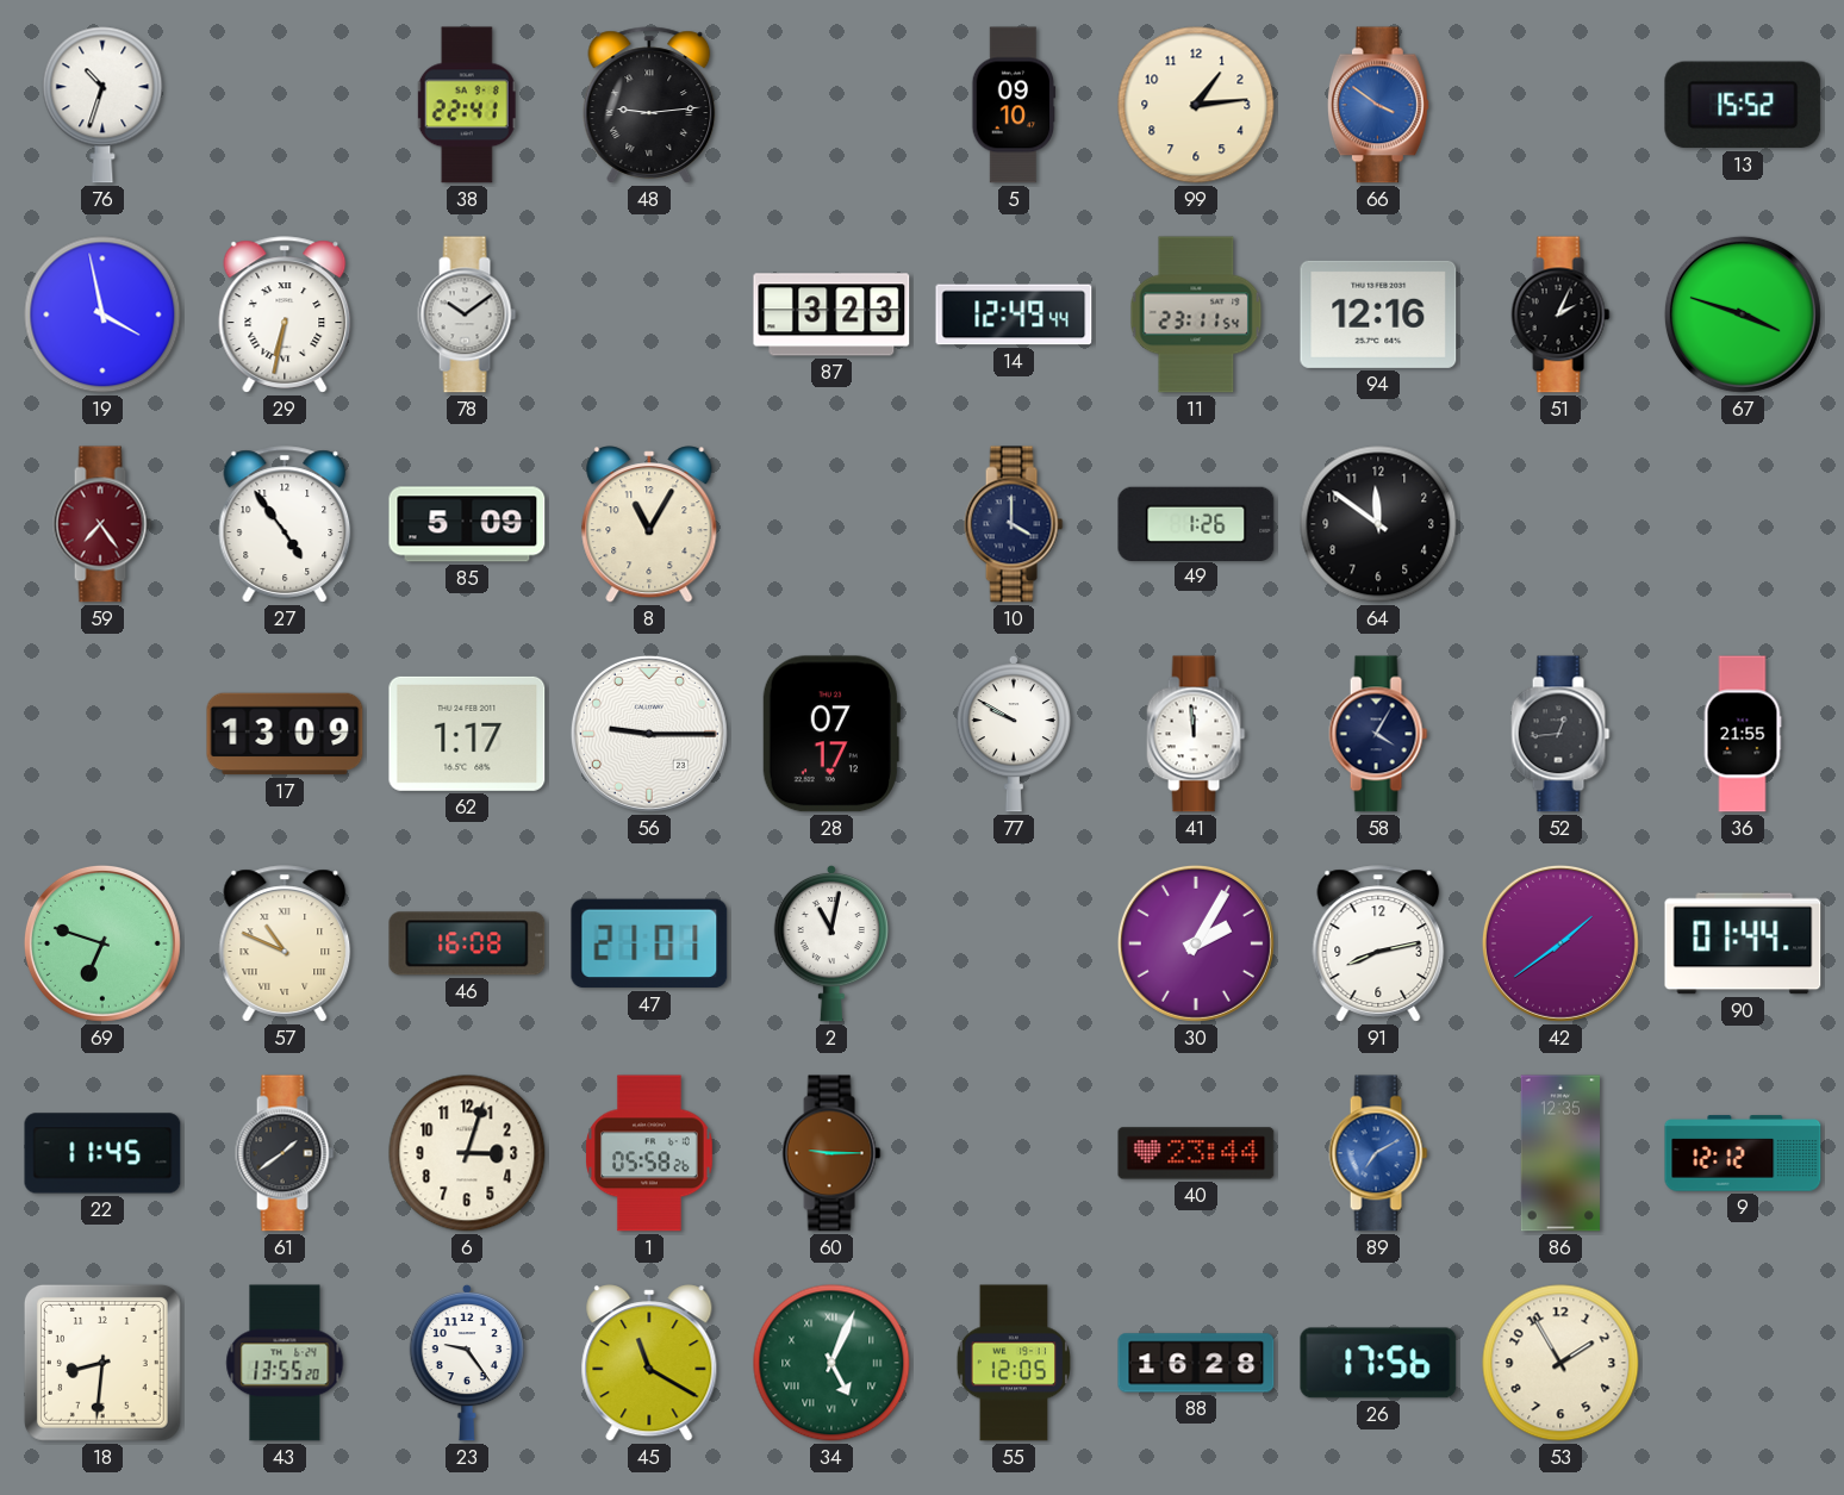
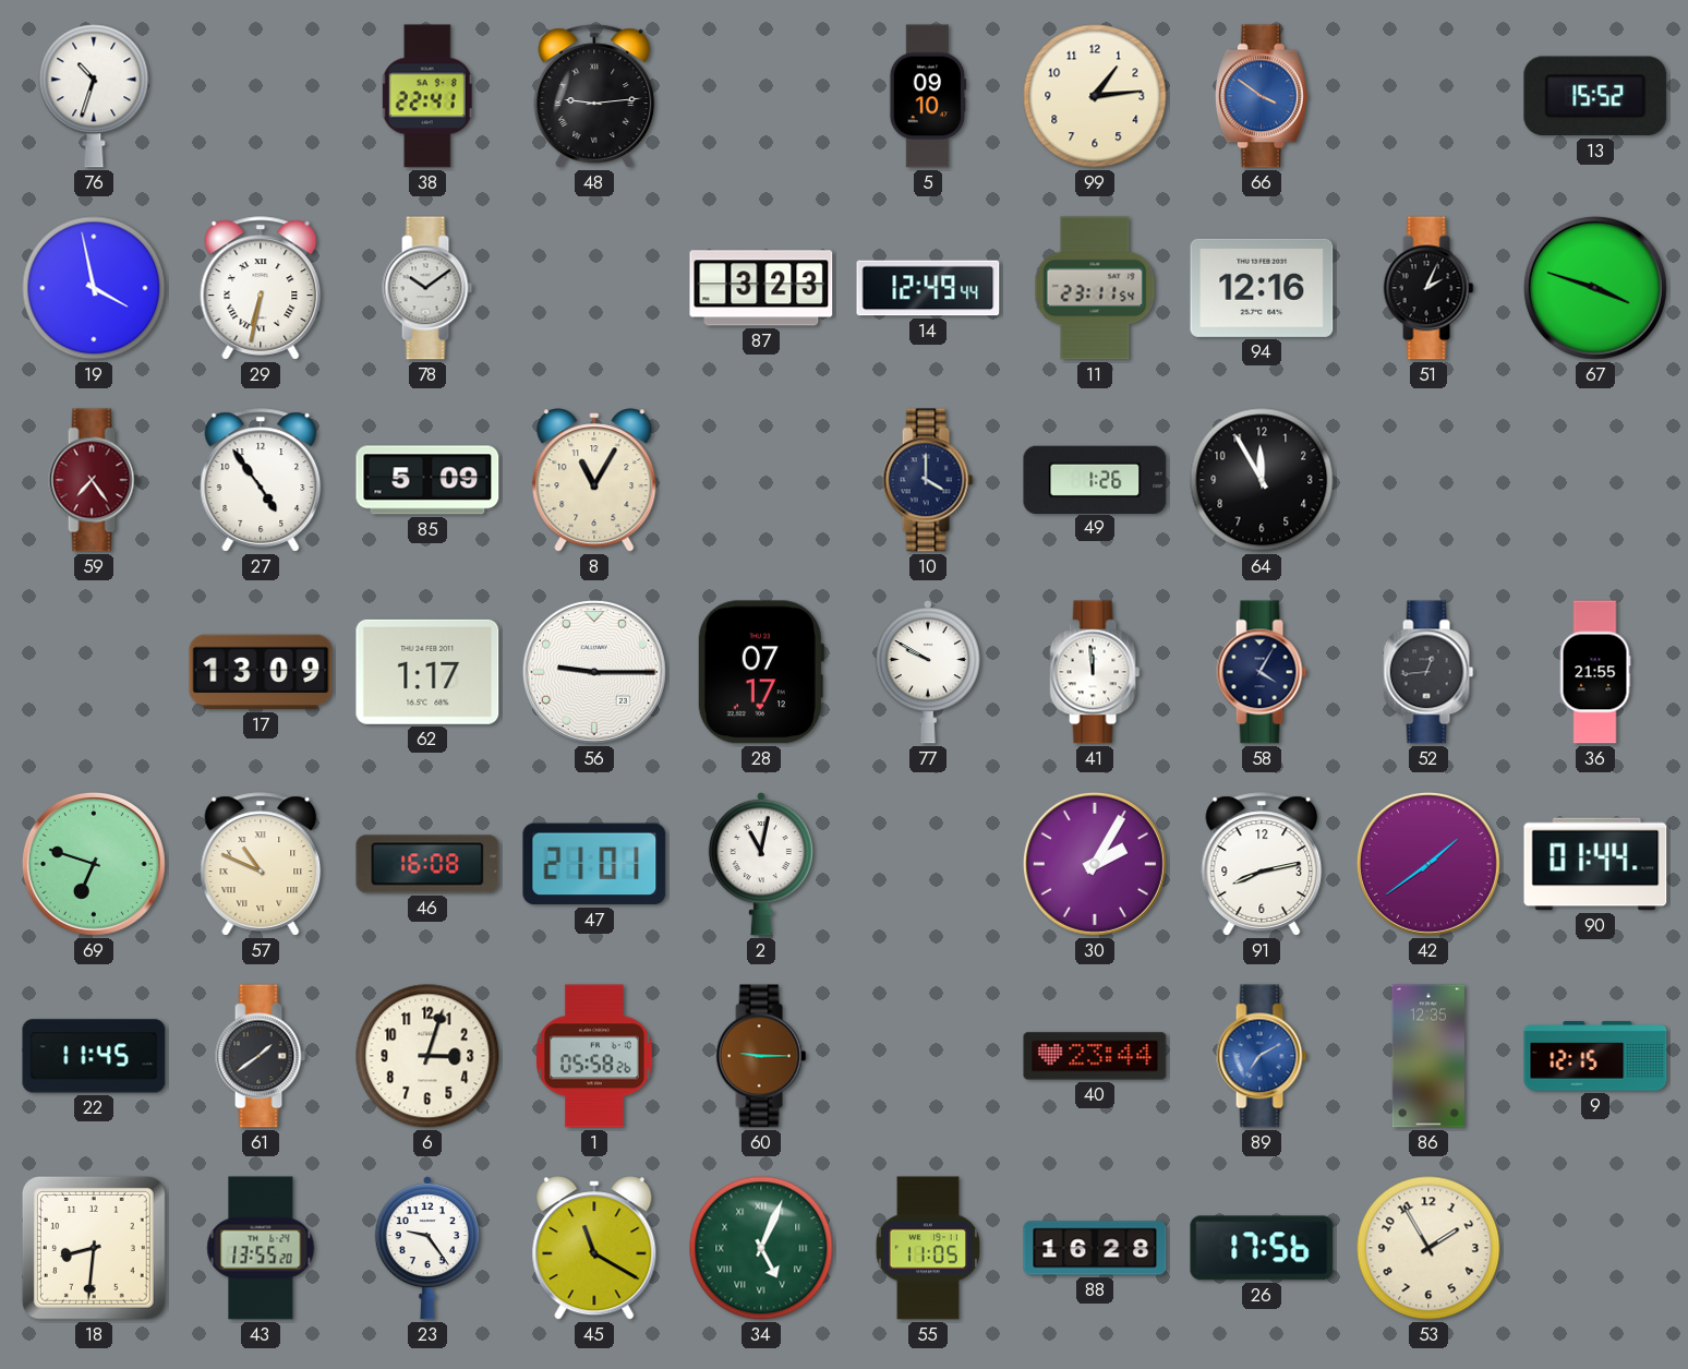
64: 11:51 -> 11:55 (1262, 480)
9: 12:12 -> 12:15 (1595, 1056)
55: 12:05 -> 11:05 (928, 1248)
